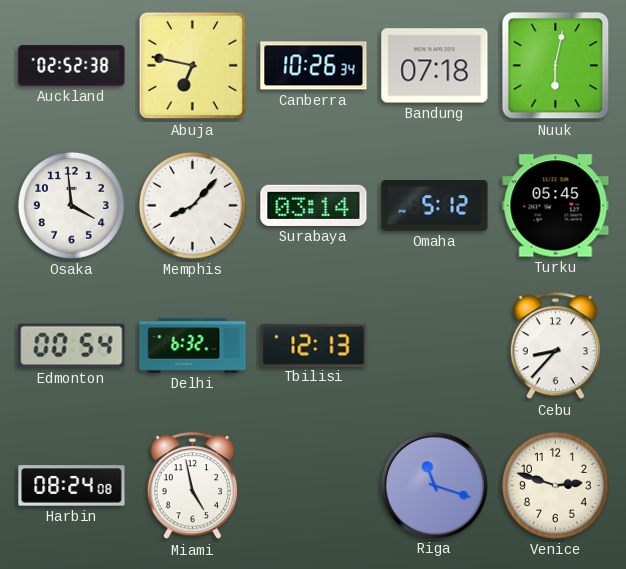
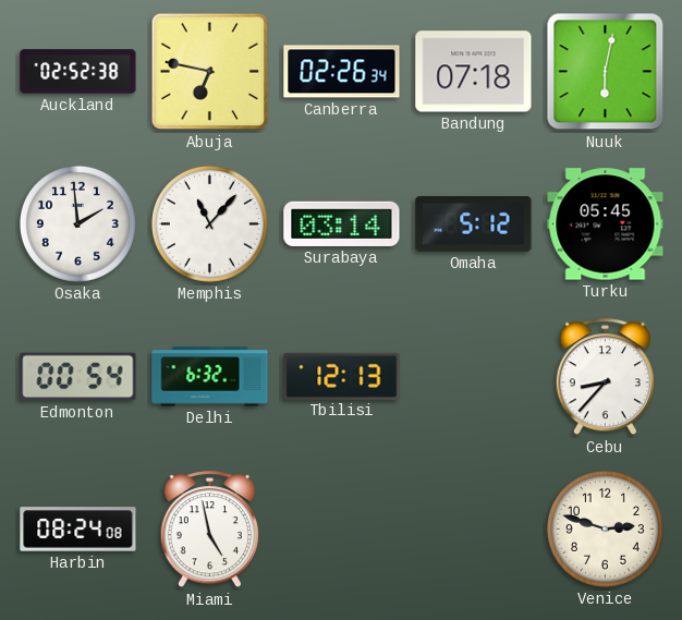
Canberra: 10:26 -> 02:26 (342, 72)
Osaka: 3:59 -> 1:59 (77, 223)
Memphis: 8:07 -> 11:07 (209, 223)
Riga: 11:18 -> none (434, 485)
